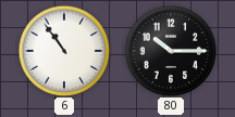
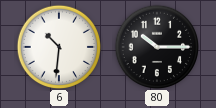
6: 10:54 -> 10:31 (58, 46)
